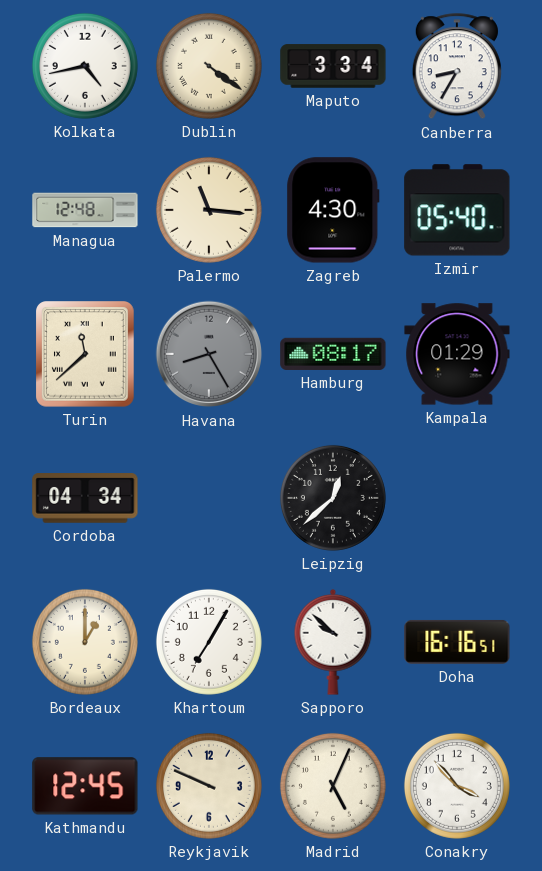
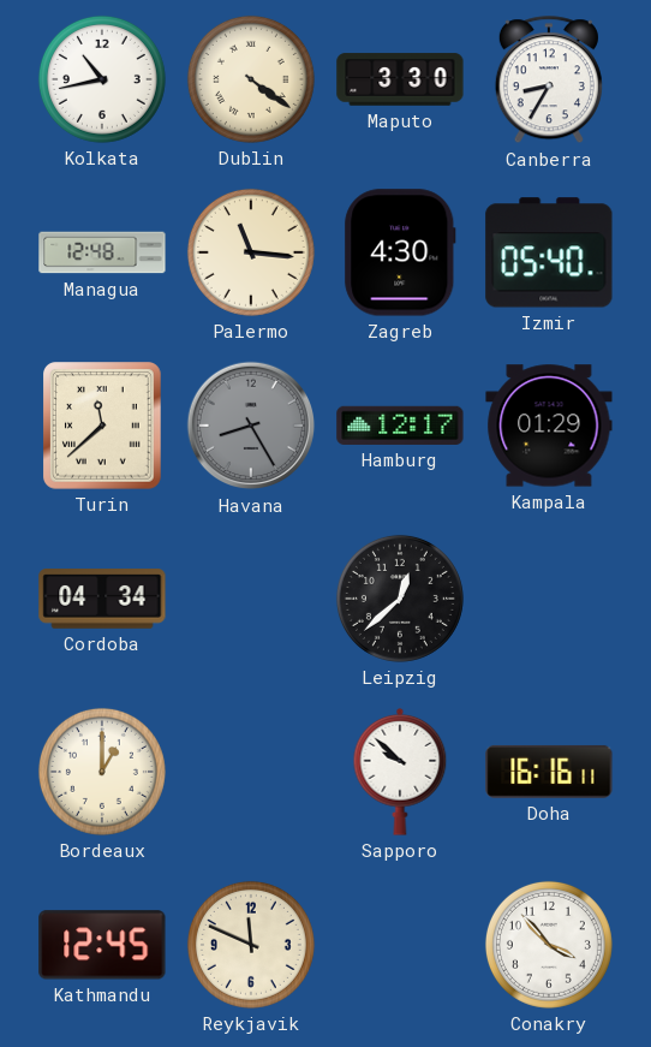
Kolkata: 4:43 -> 10:43 (102, 79)
Maputo: 3:34 -> 3:30 (400, 79)
Hamburg: 08:17 -> 12:17 (400, 426)
Khartoum: 7:05 -> none (209, 642)
Doha: 16:16:51 -> 16:16:11 (549, 772)
Reykjavik: 9:49 -> 11:49 (251, 945)
Madrid: 5:04 -> none (333, 786)
